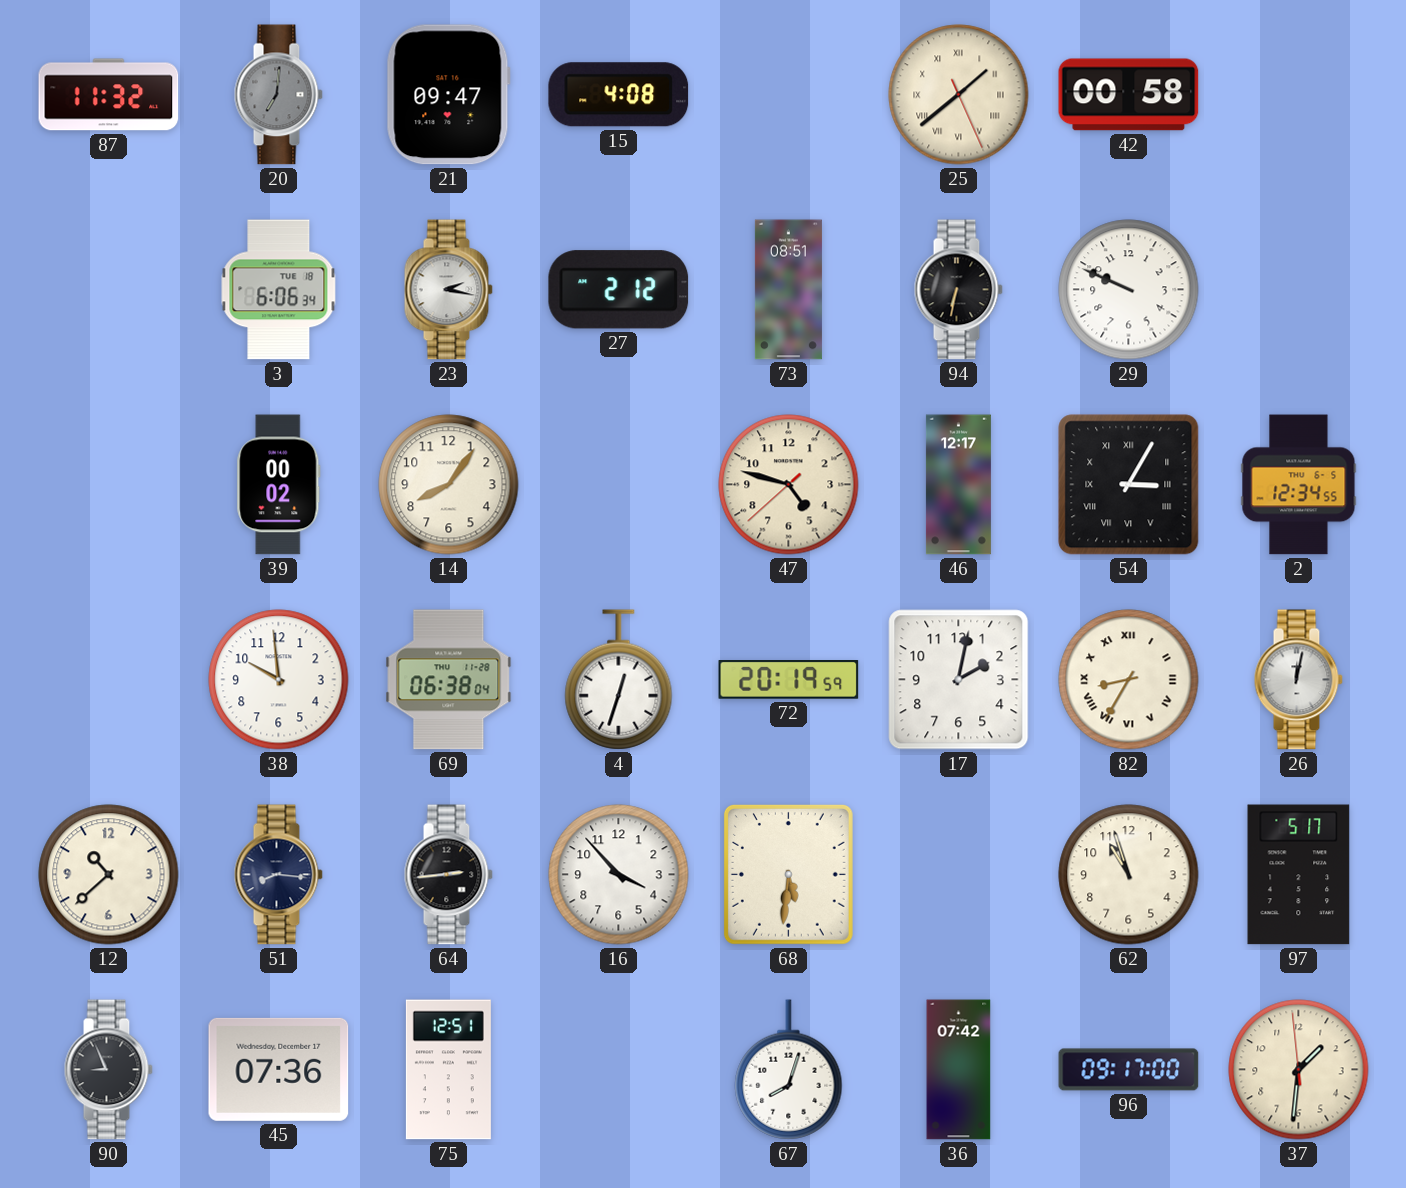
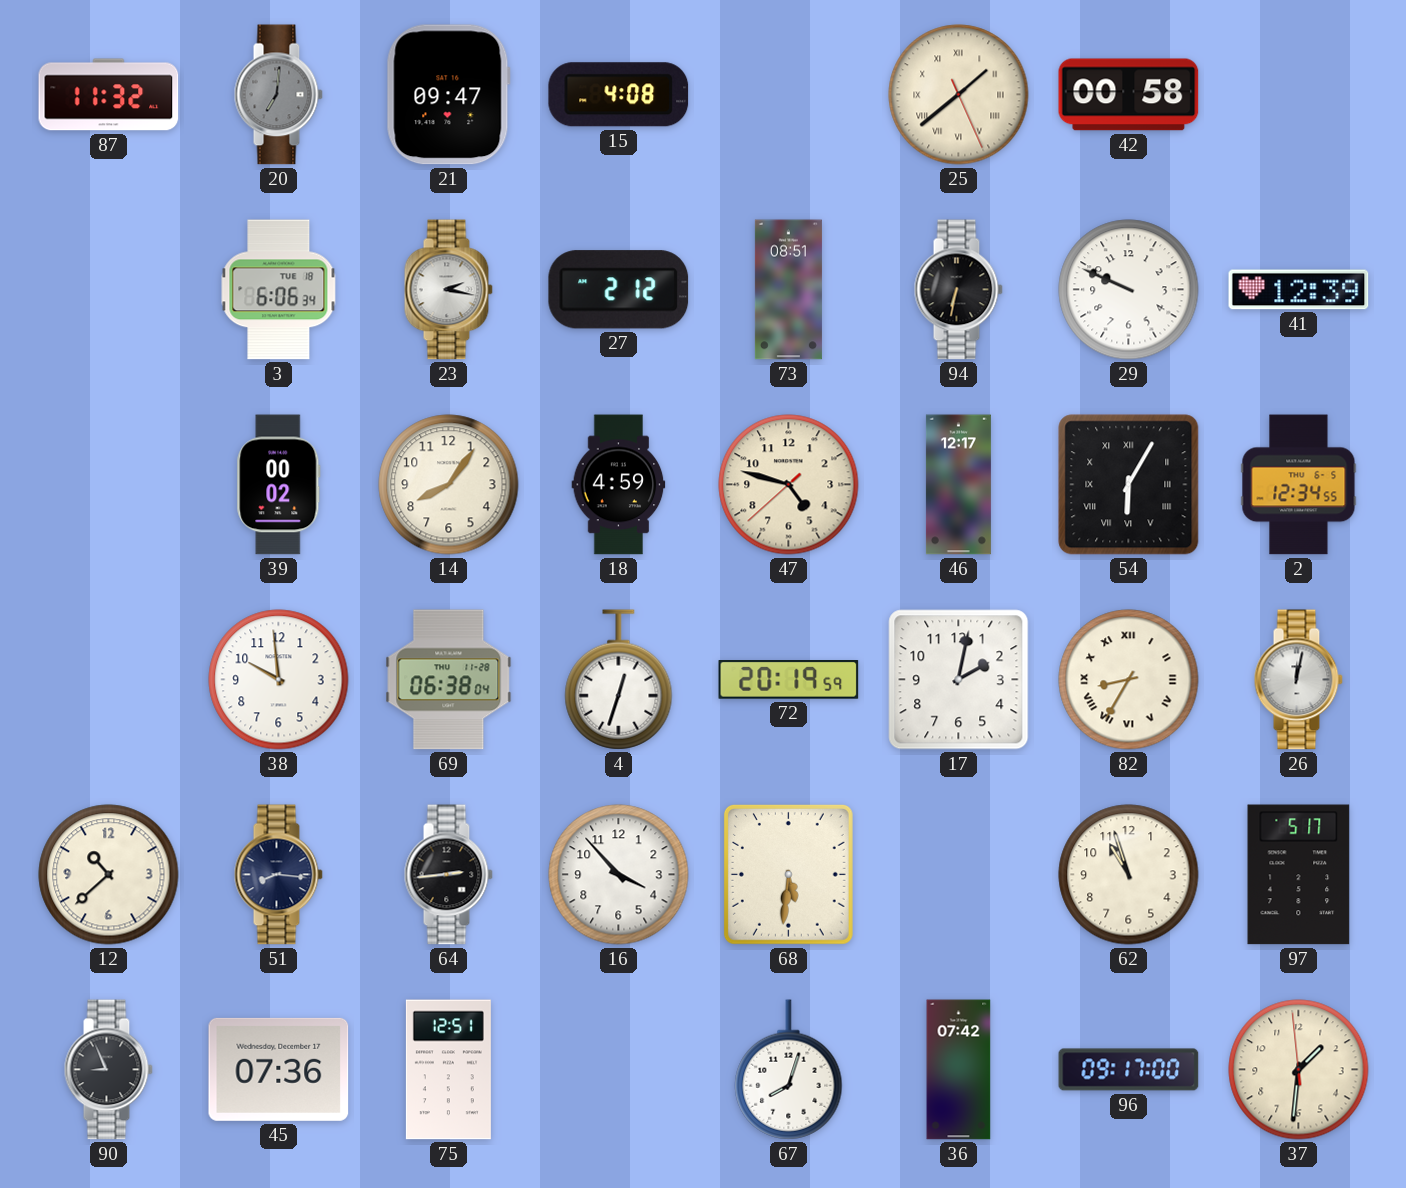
41: none -> 12:39 (1299, 290)
18: none -> 4:59 (619, 485)
54: 3:05 -> 6:05 (1129, 485)
